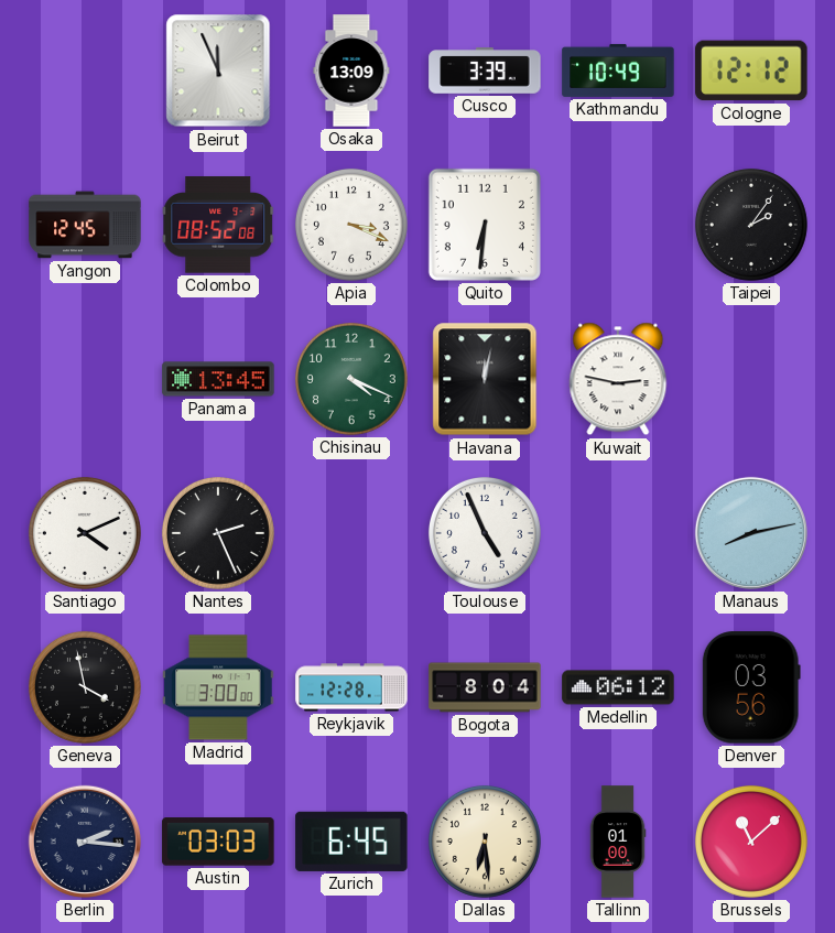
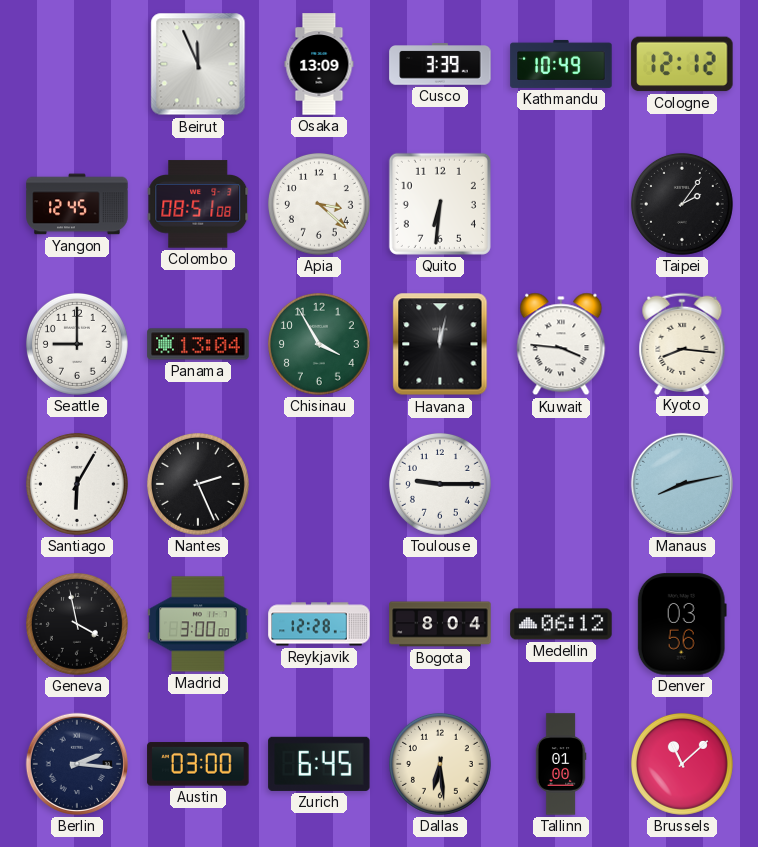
Colombo: 08:52 -> 08:51 (198, 204)
Apia: 3:19 -> 3:22 (319, 204)
Seattle: none -> 9:00 (77, 344)
Panama: 13:45 -> 13:04 (198, 344)
Chisinau: 4:19 -> 3:55 (319, 344)
Kuwait: 2:47 -> 3:46 (561, 344)
Kyoto: none -> 8:16 (682, 343)
Santiago: 4:11 -> 6:05 (77, 484)
Toulouse: 4:56 -> 9:15 (440, 484)
Austin: 03:03 -> 03:00 (198, 764)
